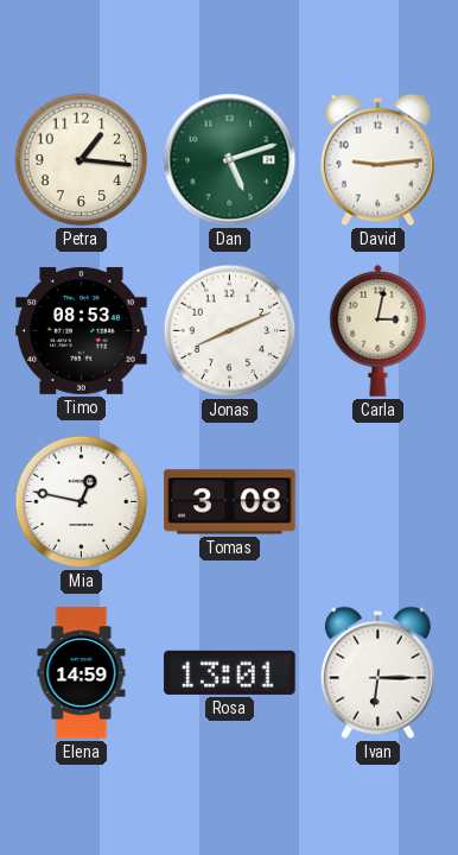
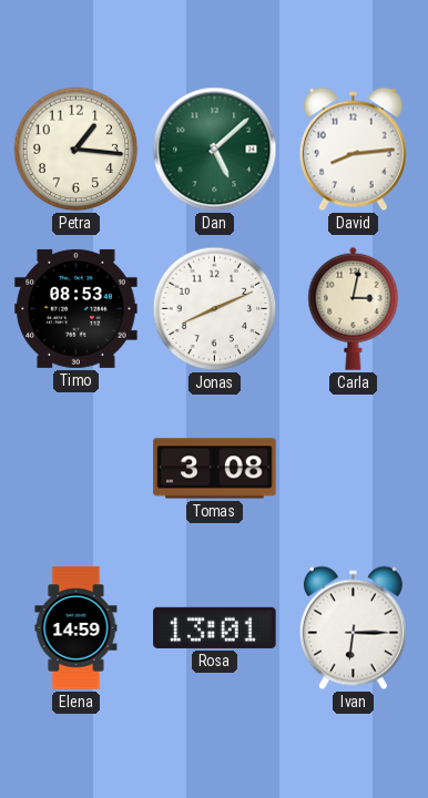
Dan: 5:12 -> 5:08 (215, 150)
David: 9:14 -> 8:14 (353, 150)
Mia: 12:47 -> none (82, 502)
